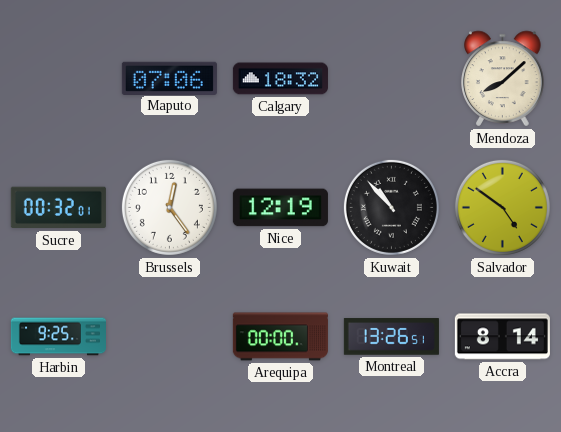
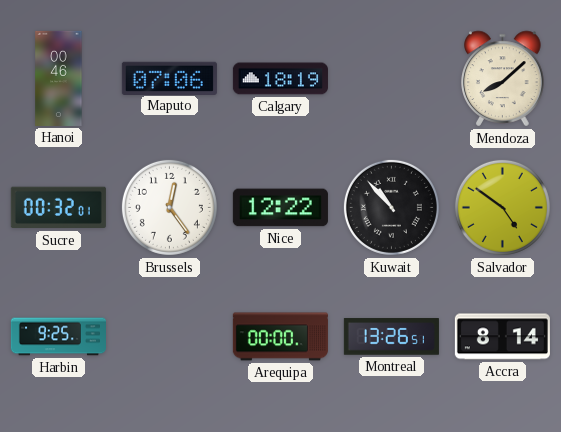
Hanoi: none -> 00:46 (59, 78)
Calgary: 18:32 -> 18:19 (280, 79)
Nice: 12:19 -> 12:22 (280, 208)
